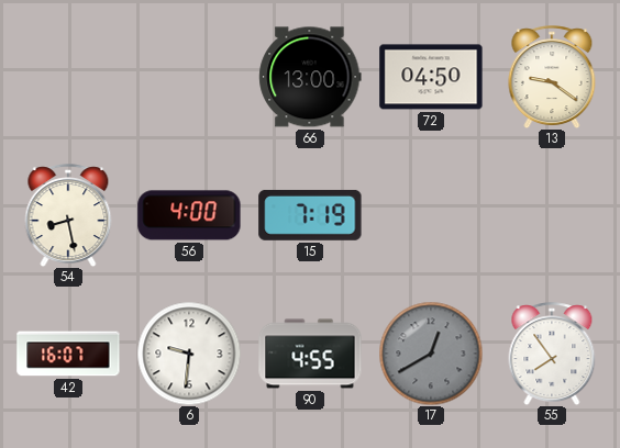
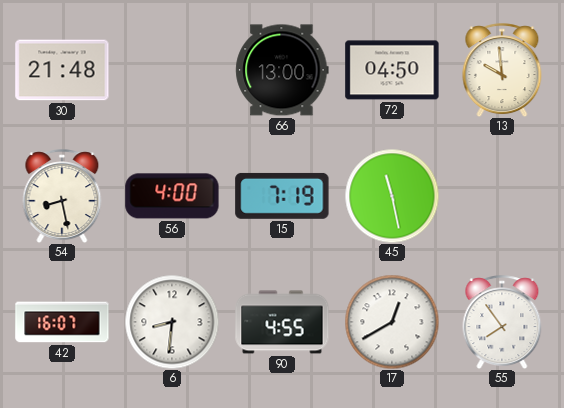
30: none -> 21:48 (62, 70)
13: 9:21 -> 9:59 (502, 70)
45: none -> 11:28 (392, 196)
6: 9:31 -> 8:31 (172, 322)
17 dial: grey -> white (392, 322)
